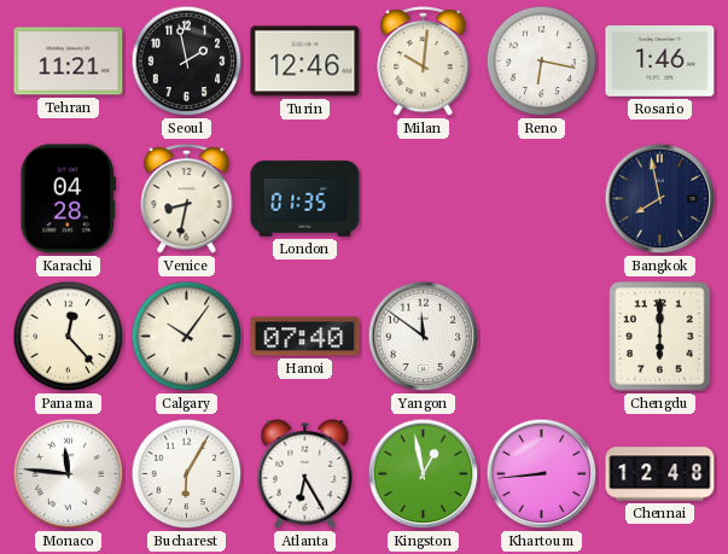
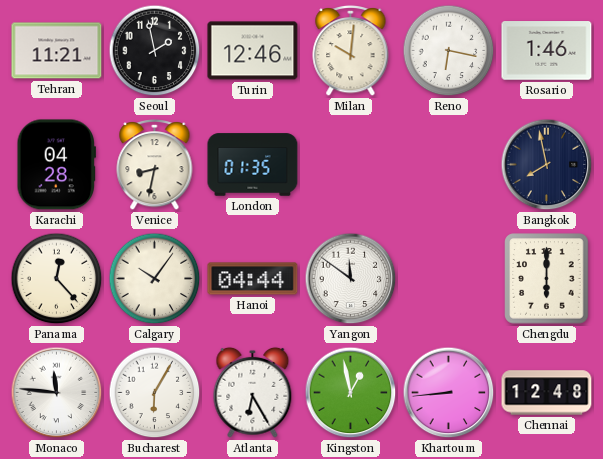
Hanoi: 07:40 -> 04:44 (253, 279)
